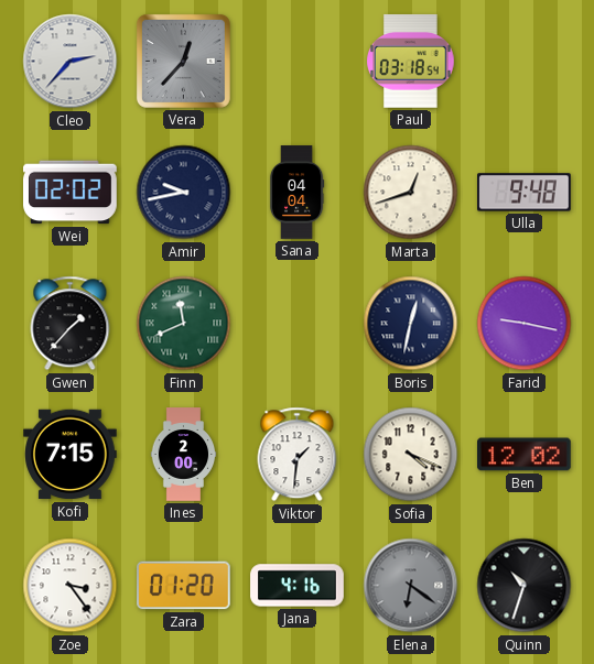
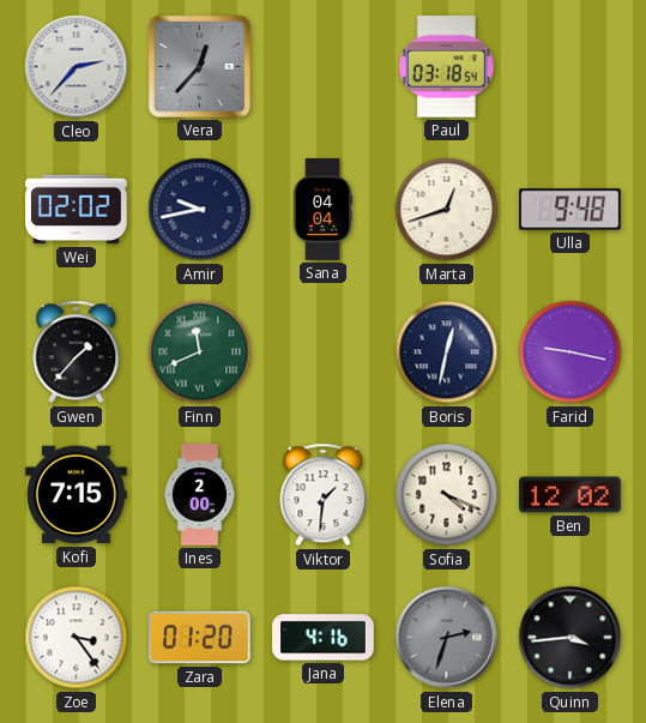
Elena: 6:21 -> 2:33 (447, 638)
Quinn: 10:33 -> 3:44 (570, 638)
